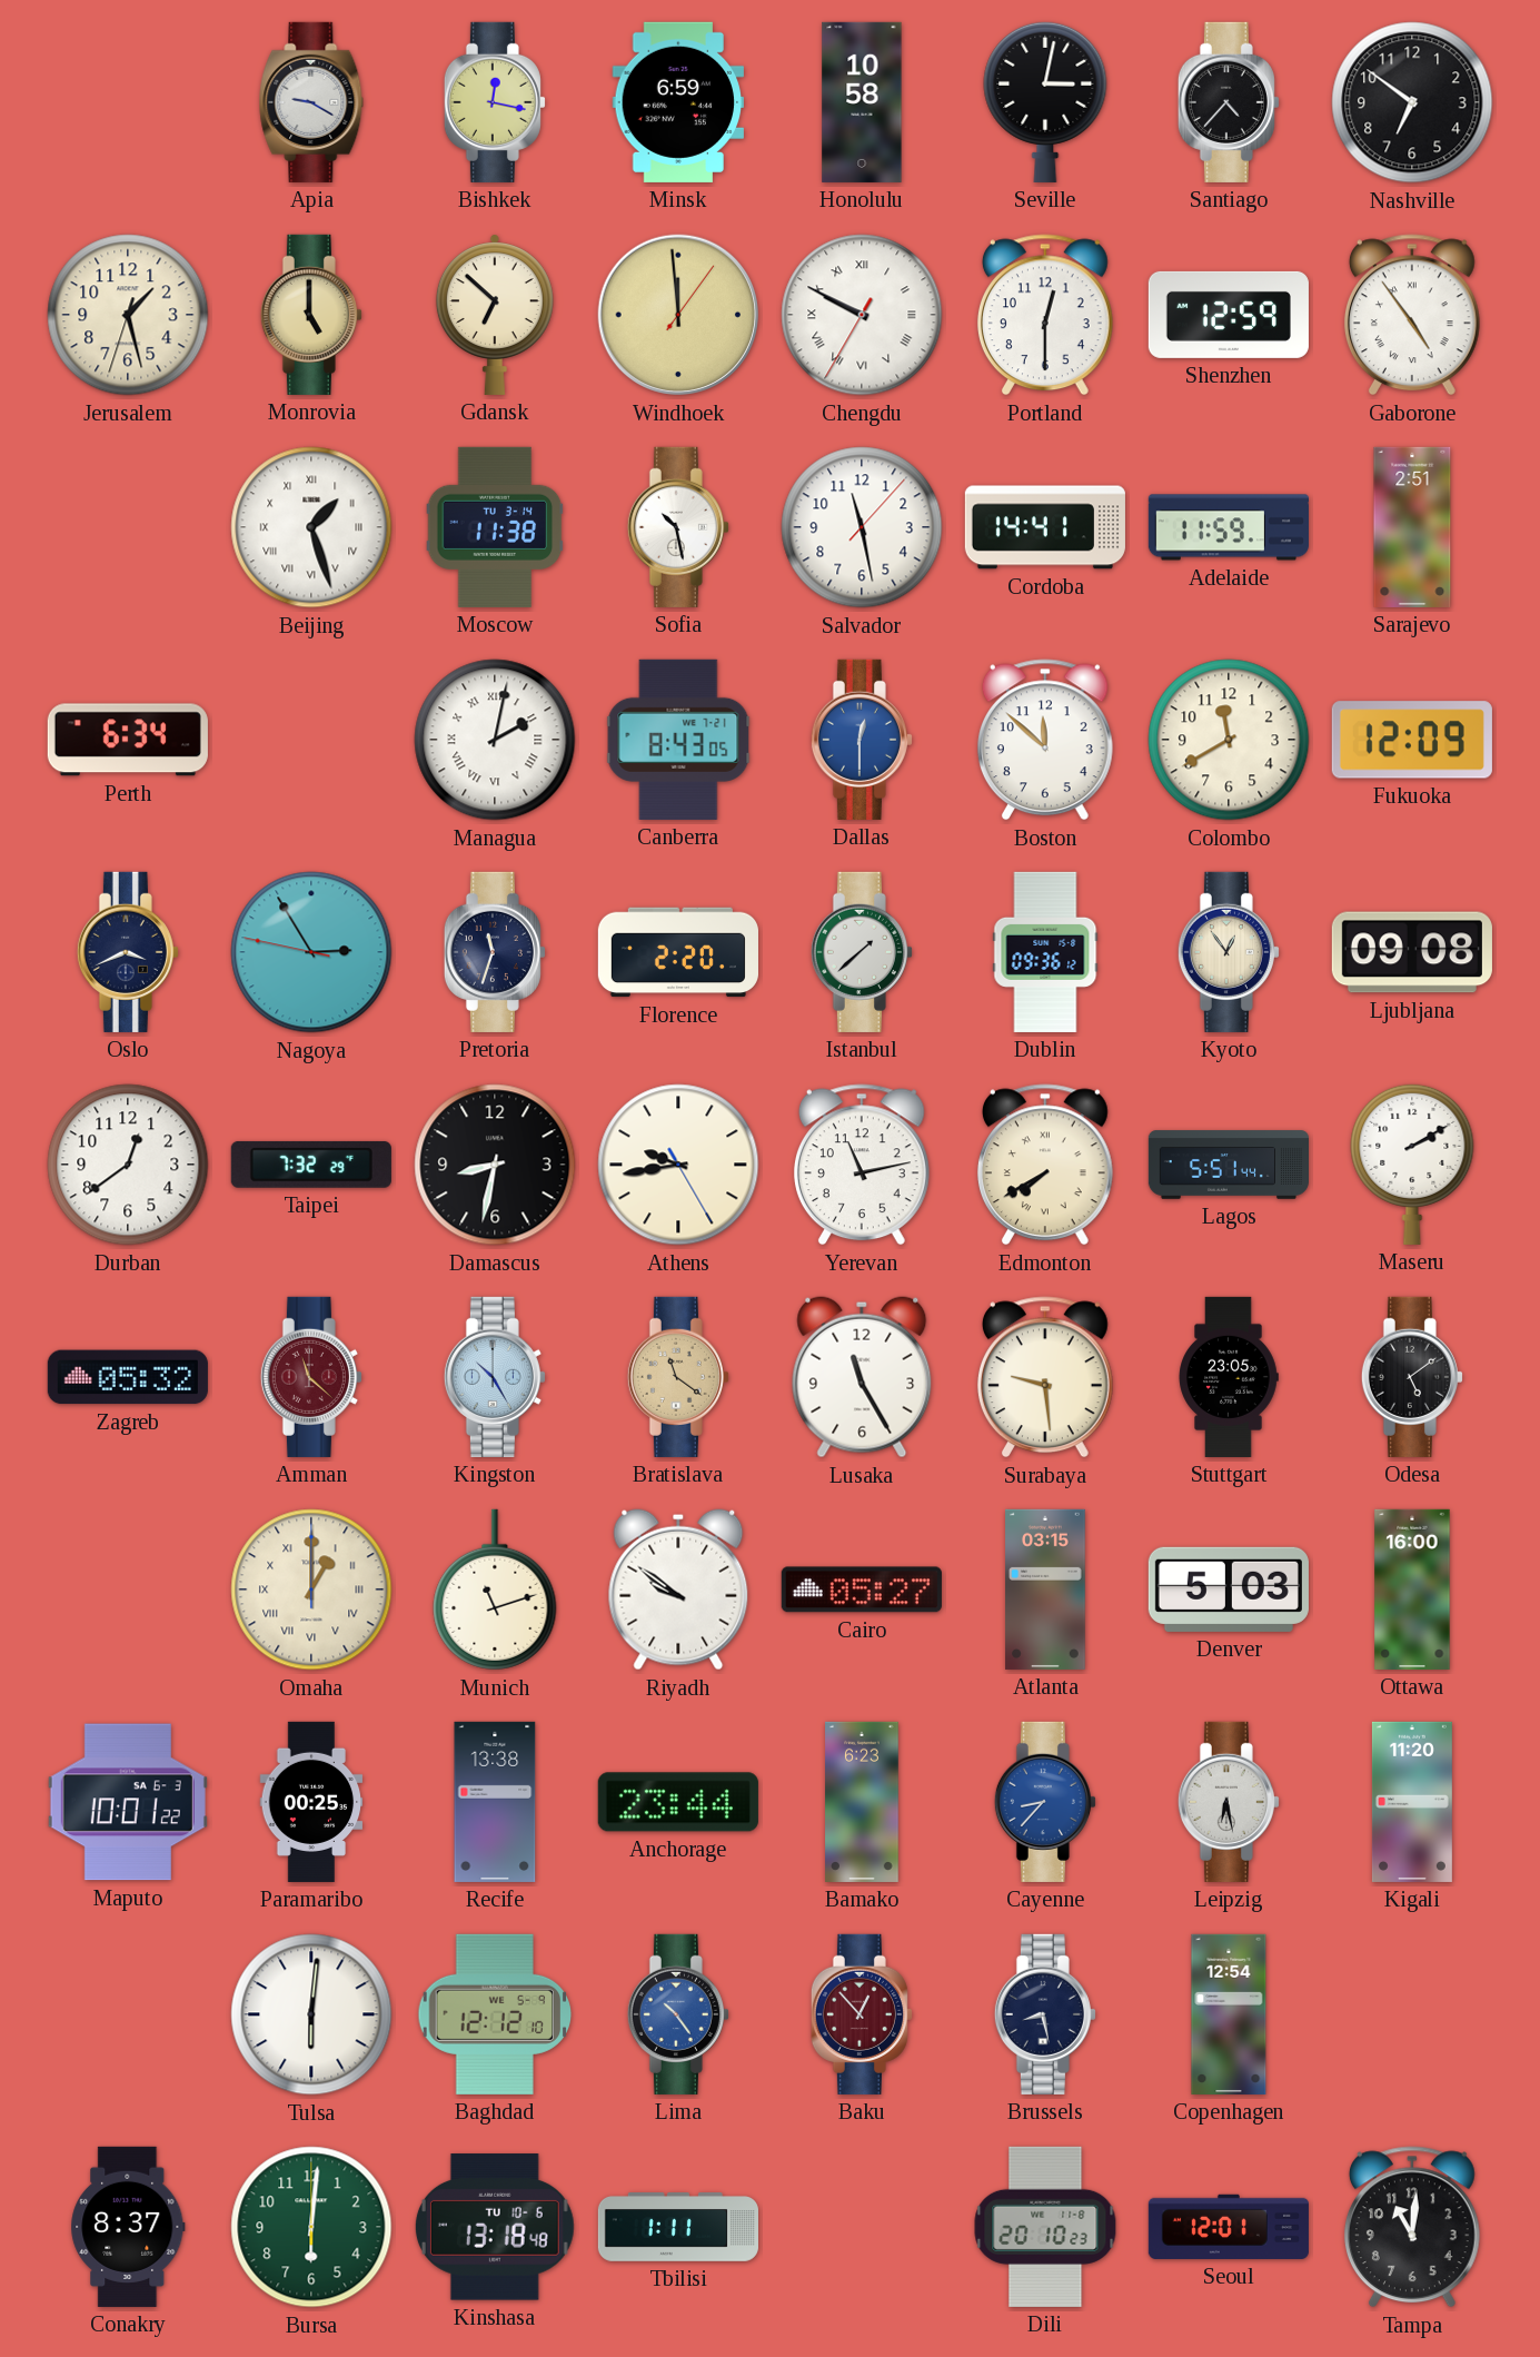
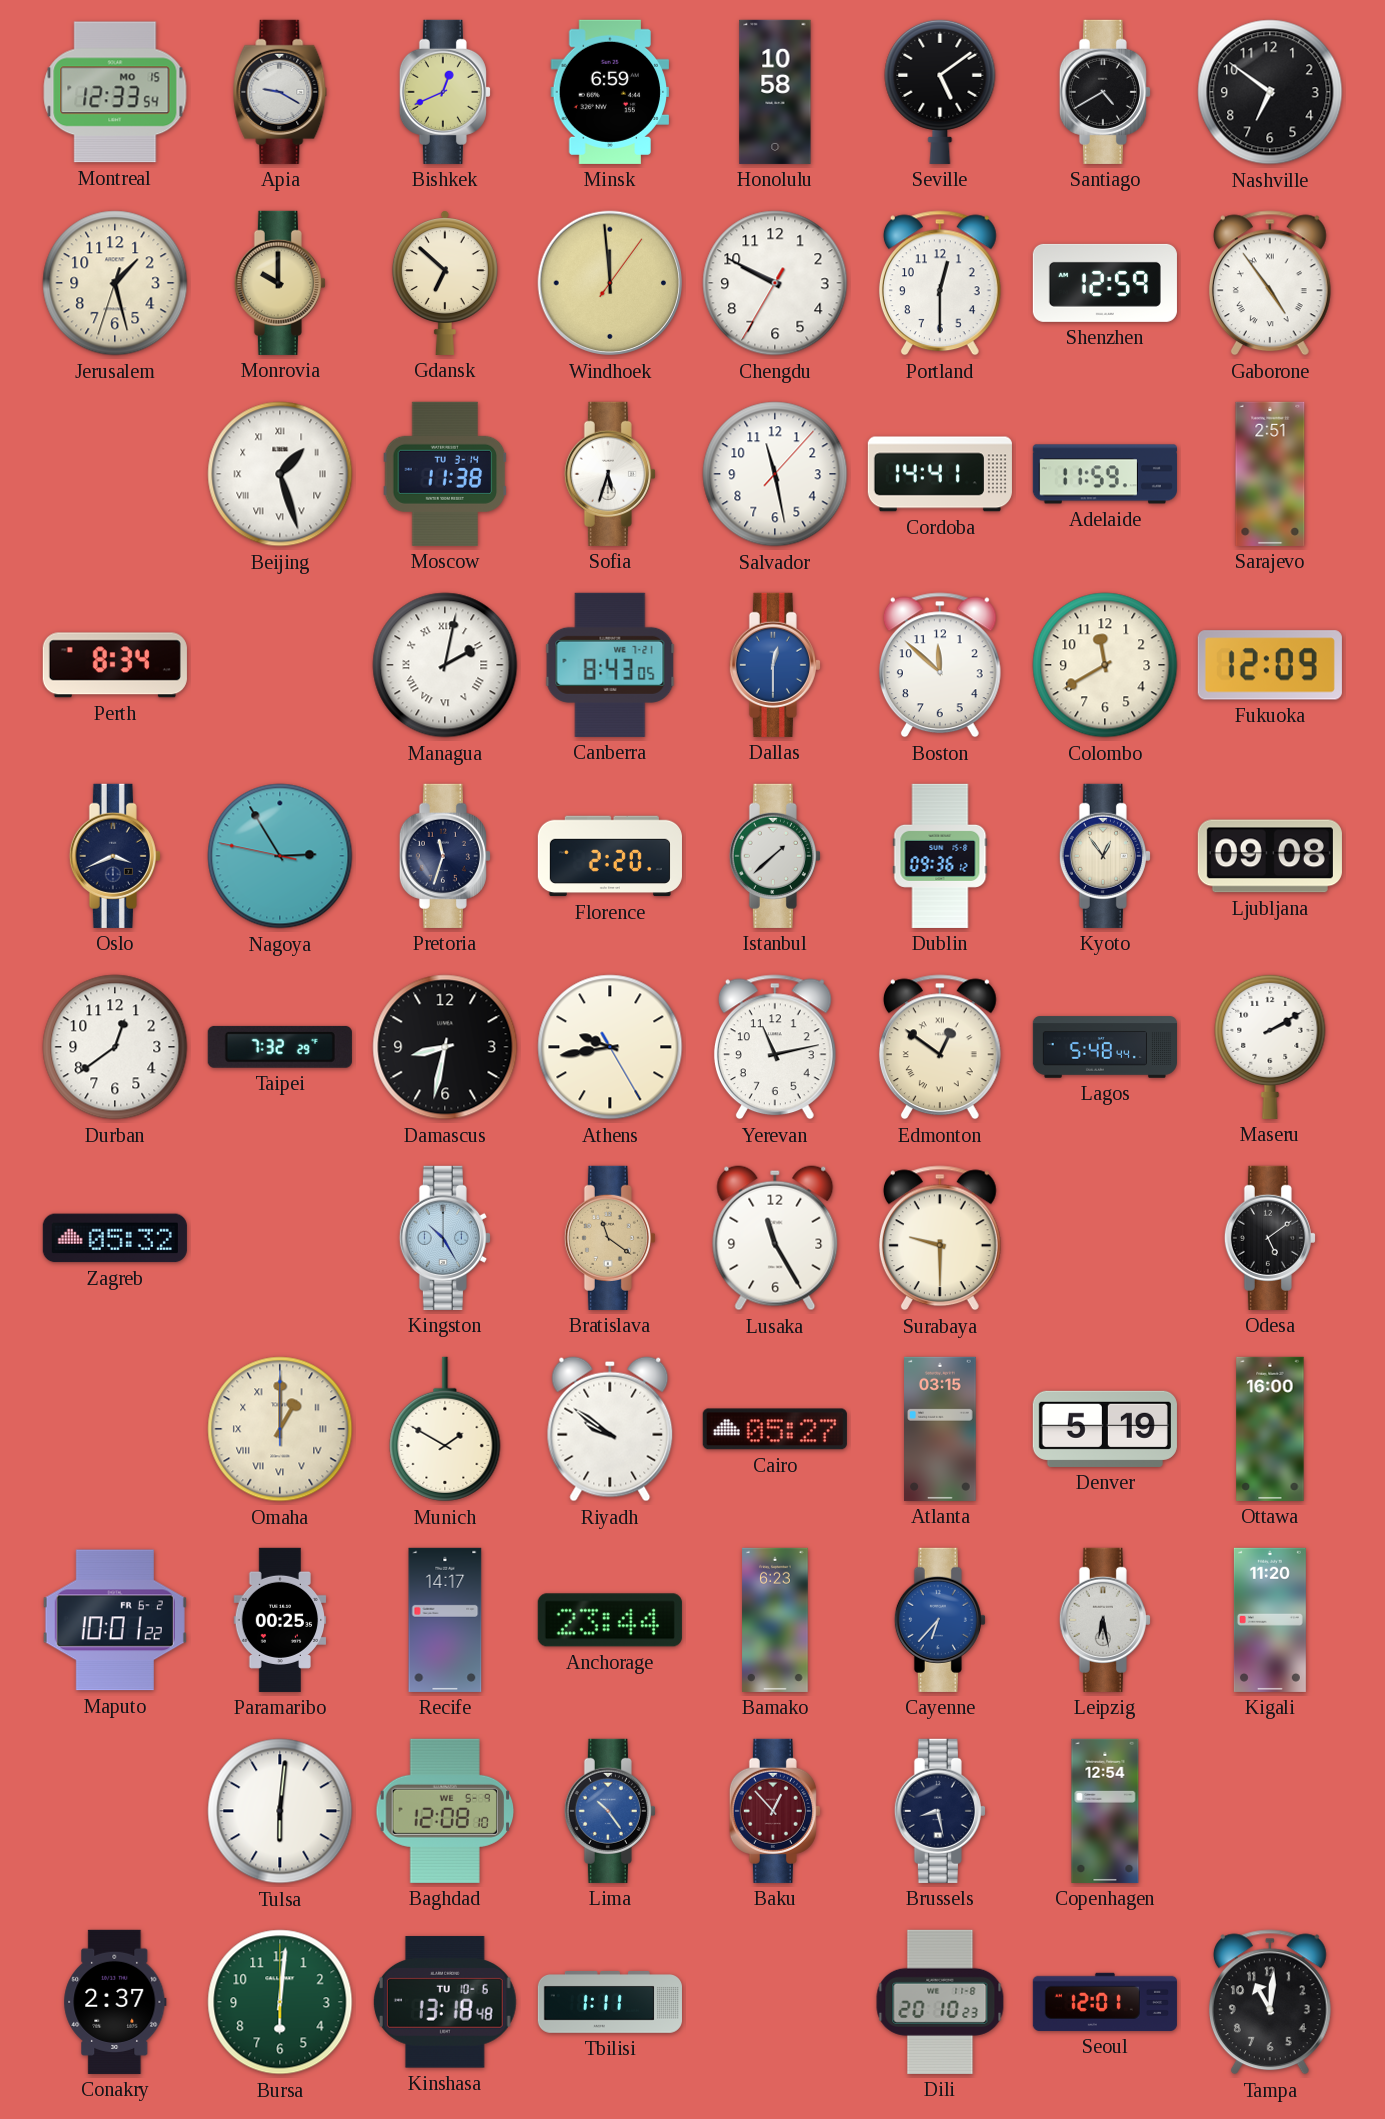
Montreal: none -> 12:33 (115, 92)
Bishkek: 12:17 -> 12:41 (445, 92)
Seville: 3:02 -> 5:09 (940, 91)
Santiago: 4:37 -> 4:40 (1105, 92)
Monrovia: 5:00 -> 10:00 (280, 283)
Chengdu numerals: Roman -> Arabic (775, 283)
Sofia: 10:28 -> 5:33 (610, 474)
Perth: 6:34 -> 8:34 (115, 665)
Edmonton: 7:40 -> 12:51 (940, 1047)
Lagos: 5:51 -> 5:48 (1104, 1047)
Amman: 11:22 -> none (311, 1377)
Surabaya: 9:29 -> 9:30 (940, 1238)
Stuttgart: 23:05 -> none (1229, 1377)
Munich: 11:12 -> 1:50 (445, 1429)
Denver: 5:03 -> 5:19 (1105, 1429)
Maputo date: SA 6-3 -> FR 6-2 (115, 1620)
Recife: 13:38 -> 14:17 (445, 1620)
Cayenne: 8:37 -> 6:37 (940, 1620)
Baghdad: 12:12 -> 12:08 (445, 1811)
Conakry: 8:37 -> 2:37 (115, 2002)
